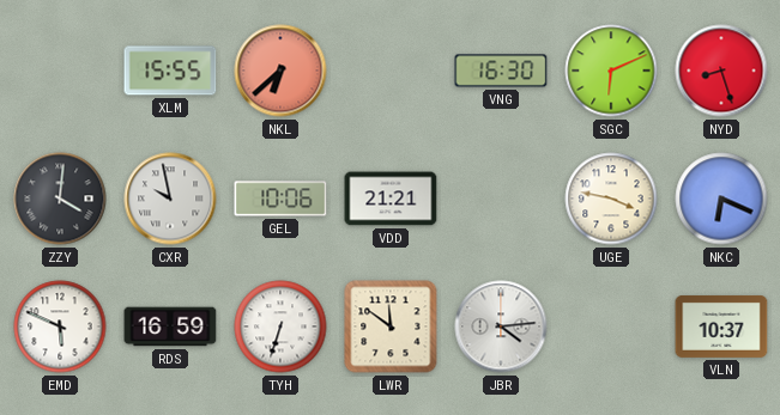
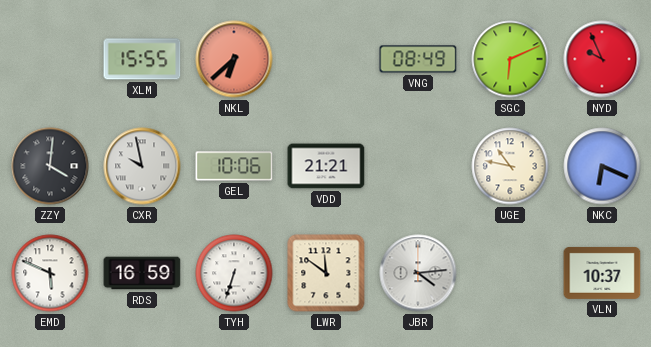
VNG: 16:30 -> 08:49 (418, 59)
NYD: 8:27 -> 9:56 (602, 59)
UGE: 3:47 -> 10:47 (510, 166)
